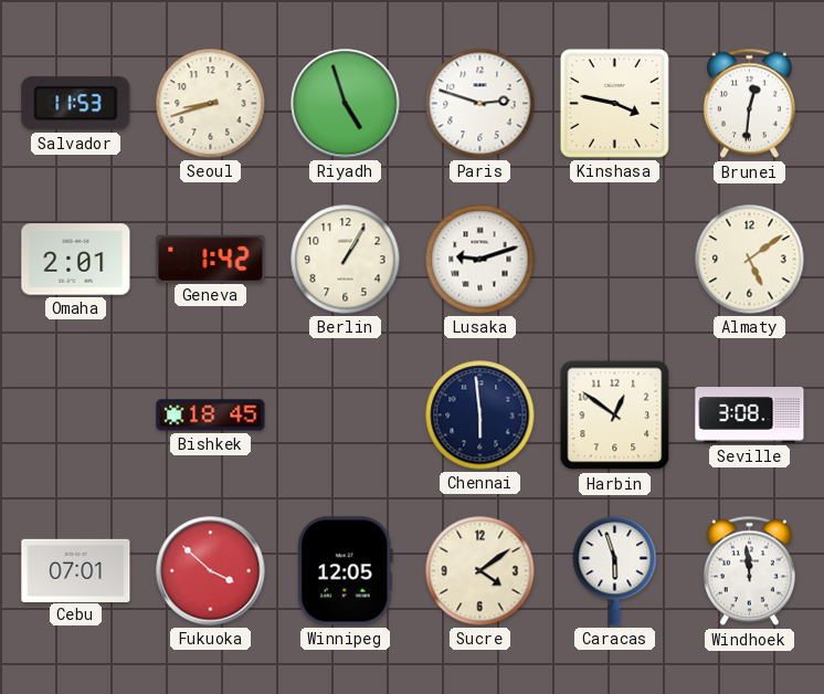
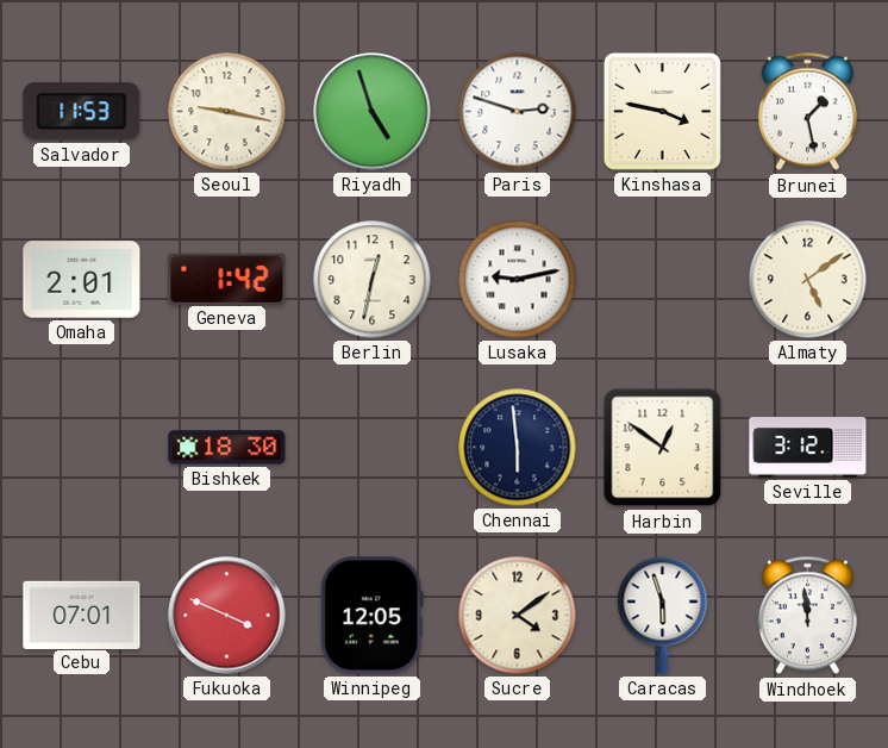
Seoul: 8:42 -> 9:17 (227, 112)
Brunei: 12:31 -> 1:28 (807, 112)
Berlin: 1:05 -> 12:32 (373, 280)
Lusaka: 9:12 -> 9:13 (518, 280)
Bishkek: 18:45 -> 18:30 (227, 448)
Seville: 3:08 -> 3:12 (808, 448)
Fukuoka: 3:52 -> 3:49 (227, 616)
